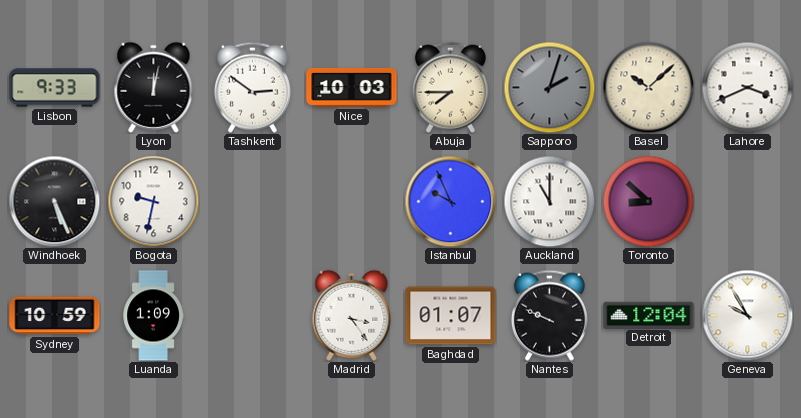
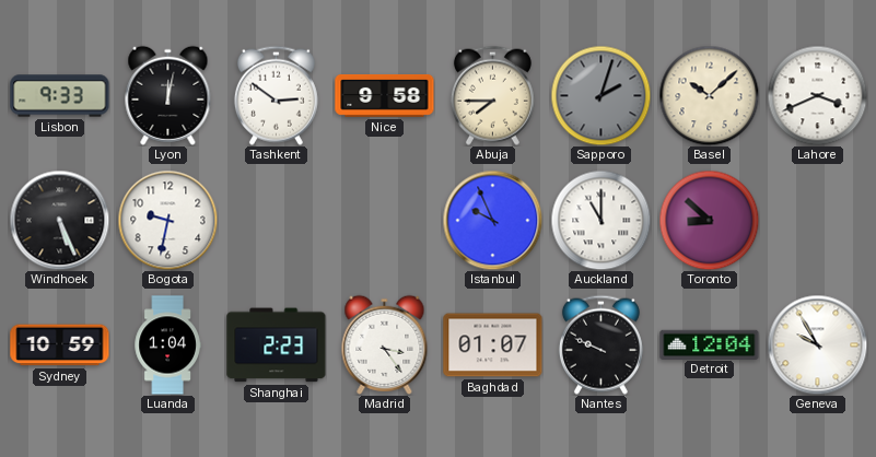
Nice: 10:03 -> 9:58 (385, 96)
Luanda: 1:09 -> 1:04 (167, 345)
Shanghai: none -> 2:23 (277, 345)
